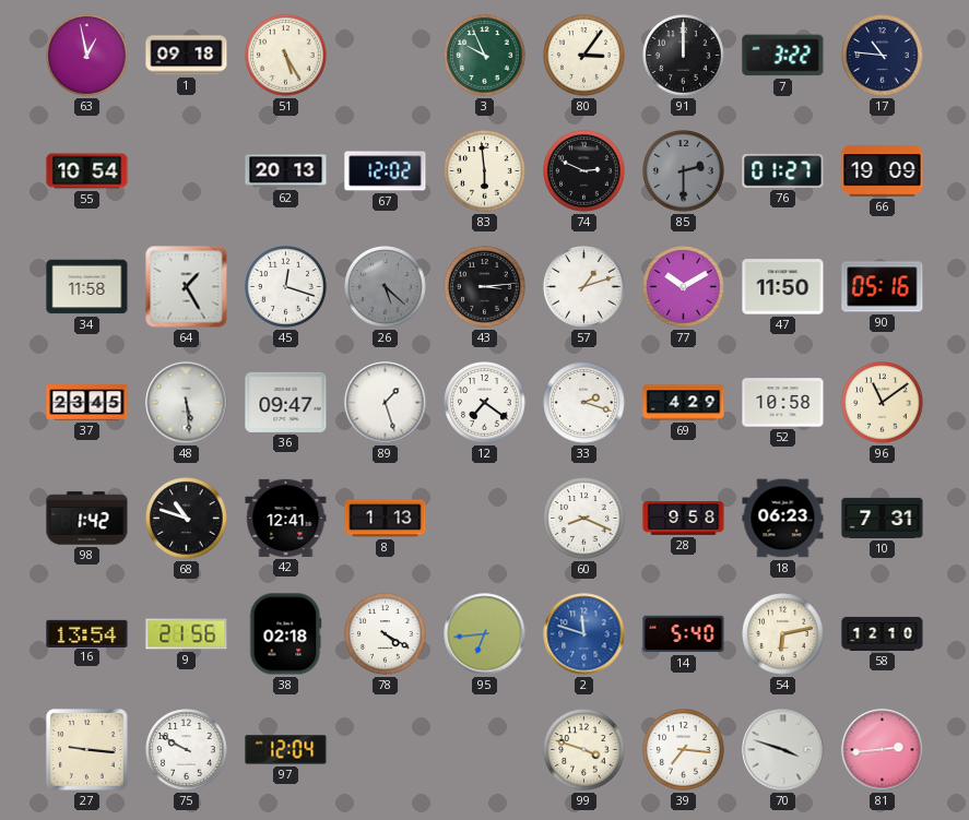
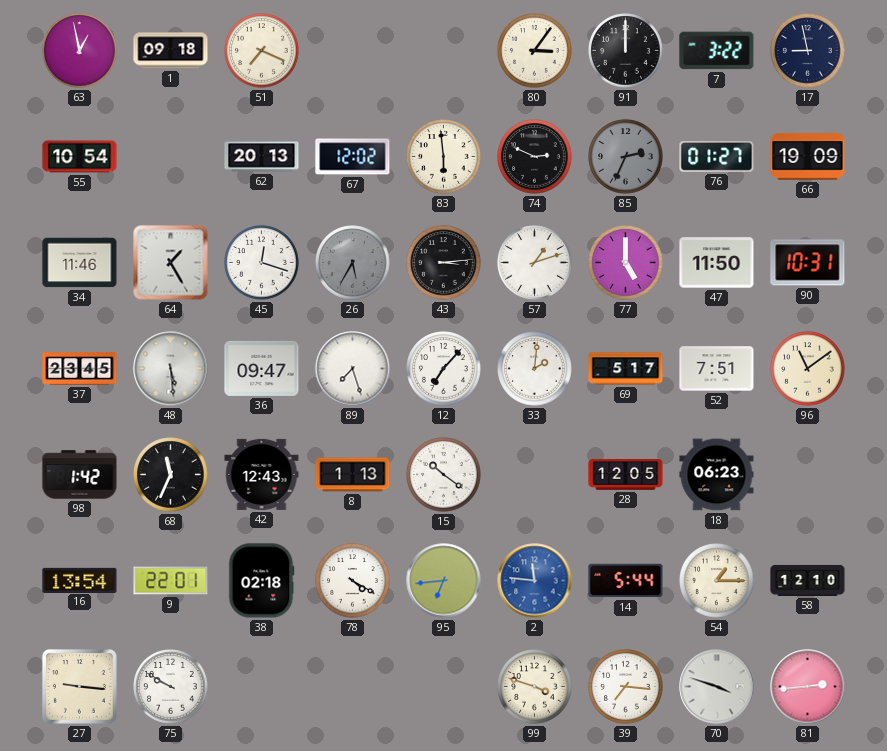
51: 5:25 -> 7:19 (262, 51)
3: 9:56 -> none (485, 56)
17: 10:46 -> 8:58 (808, 51)
85: 2:30 -> 2:34 (626, 157)
34: 11:58 -> 11:46 (80, 263)
26: 5:22 -> 5:35 (353, 263)
77: 10:10 -> 5:00 (626, 263)
90: 05:16 -> 10:31 (808, 263)
89: 1:27 -> 7:27 (353, 369)
12: 7:21 -> 7:07 (444, 369)
33: 2:18 -> 2:01 (535, 369)
69: 4:29 -> 5:17 (626, 369)
52: 10:58 -> 7:51 (717, 369)
68: 10:48 -> 11:34 (171, 475)
42: 12:41 -> 12:43 (262, 474)
15: none -> 10:21 (444, 475)
60: 8:19 -> none (584, 519)
28: 9:58 -> 12:05 (626, 475)
10: 7:31 -> none (883, 518)
9: 21:56 -> 22:01 (171, 581)
2: 11:48 -> 11:46 (535, 581)
14: 5:40 -> 5:44 (626, 581)
54: 6:13 -> 1:15 (717, 581)
97: 12:04 -> none (286, 750)
